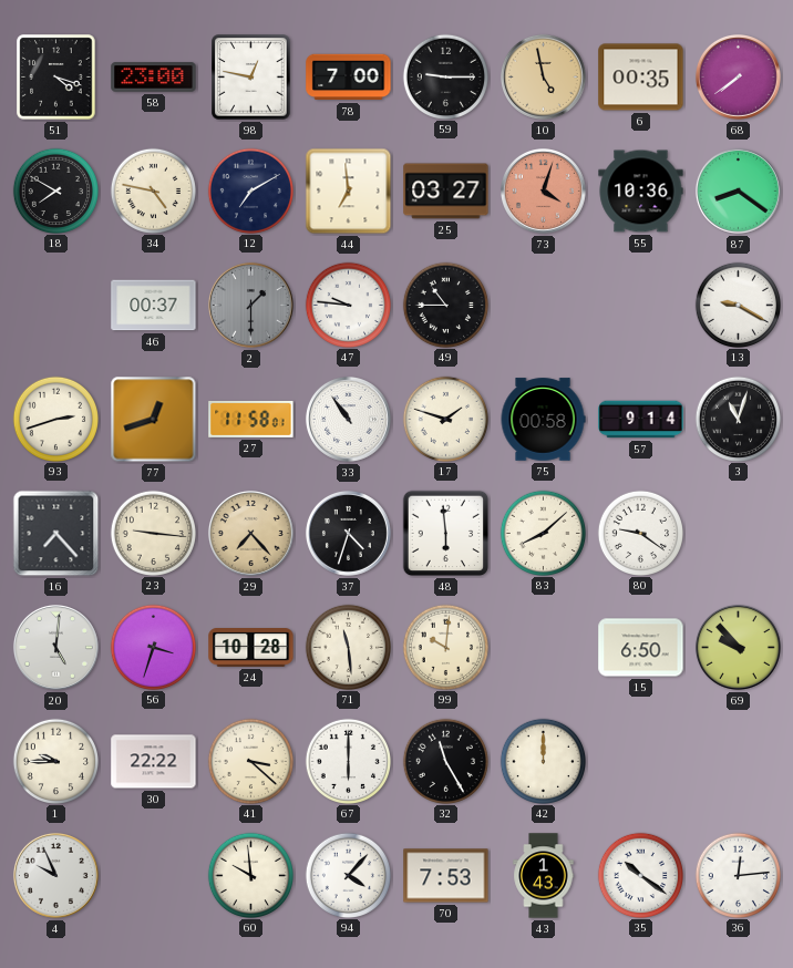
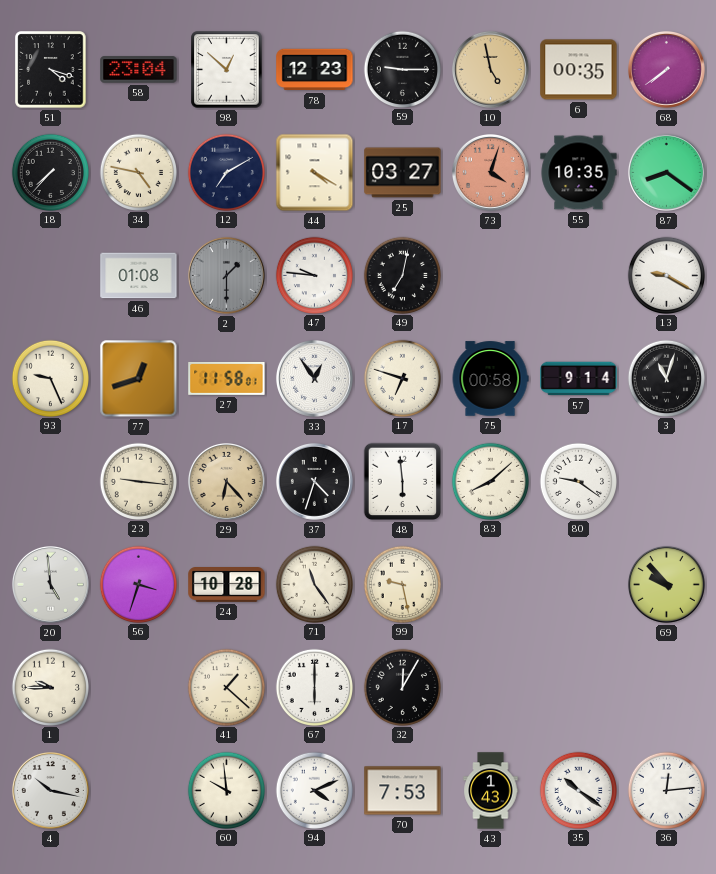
58: 23:00 -> 23:04 (139, 70)
98: 12:47 -> 12:52 (227, 70)
78: 7:00 -> 12:23 (315, 70)
18: 7:50 -> 7:37 (50, 172)
44: 6:59 -> 4:20 (315, 173)
55: 10:36 -> 10:35 (579, 173)
46: 00:37 -> 01:08 (139, 276)
49: 10:45 -> 7:02 (402, 275)
93: 2:42 -> 9:26 (50, 378)
33: 10:54 -> 12:54 (314, 378)
17: 1:48 -> 6:48 (402, 378)
16: 7:23 -> none (56, 534)
29: 7:23 -> 6:23 (226, 481)
20: 5:01 -> 4:59 (50, 584)
71: 11:29 -> 11:24 (314, 584)
99: 10:01 -> 9:28 (402, 584)
15: 6:50 -> none (641, 648)
30: 22:22 -> none (154, 762)
41: 3:22 -> 1:22 (226, 687)
32: 11:25 -> 12:05 (402, 687)
42: 12:00 -> none (543, 761)
4: 9:56 -> 10:17 (50, 790)
94: 4:07 -> 4:11 (314, 790)
